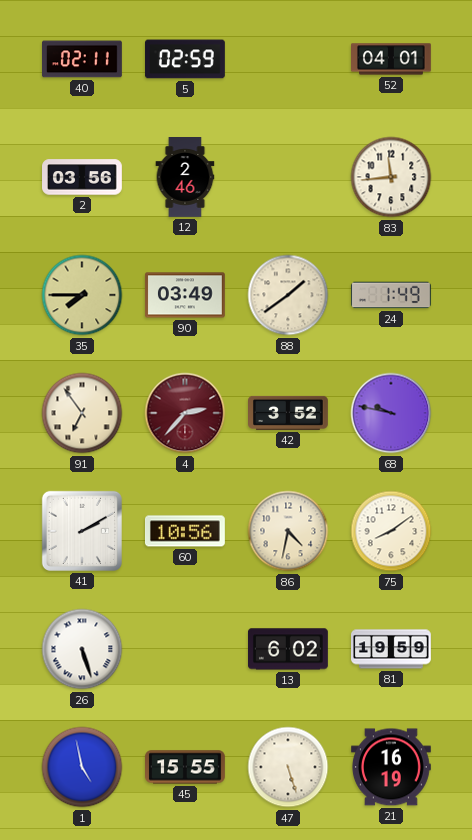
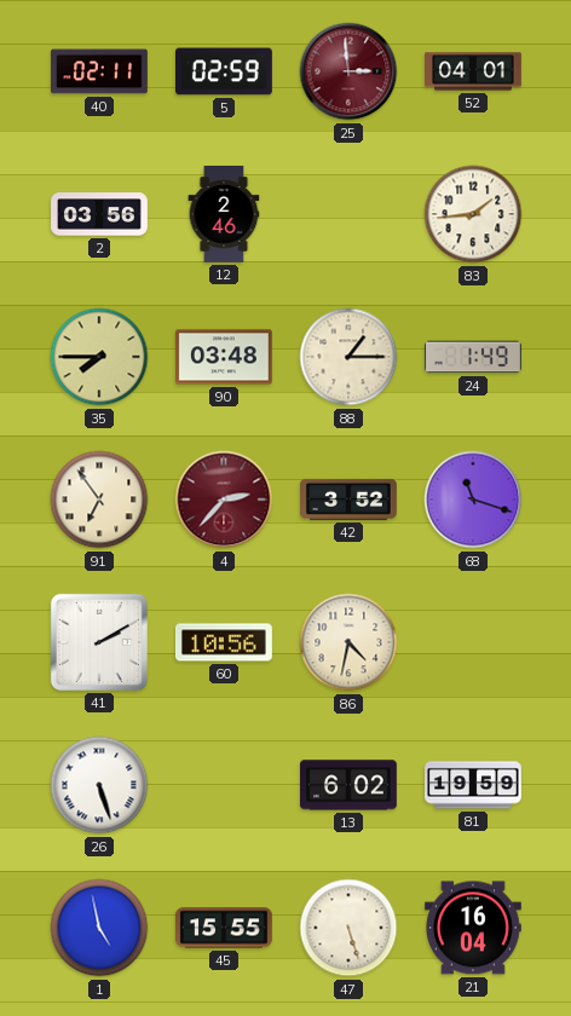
25: none -> 2:59 (348, 71)
83: 11:44 -> 1:44 (473, 214)
90: 03:49 -> 03:48 (224, 357)
88: 1:39 -> 1:15 (348, 357)
68: 9:47 -> 11:18 (473, 500)
75: 8:09 -> none (391, 531)
21: 16:19 -> 16:04 (474, 928)
